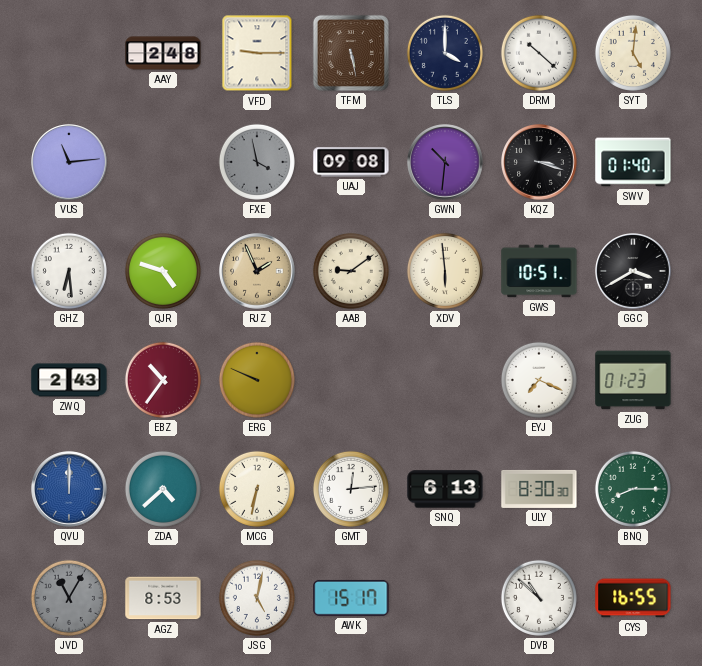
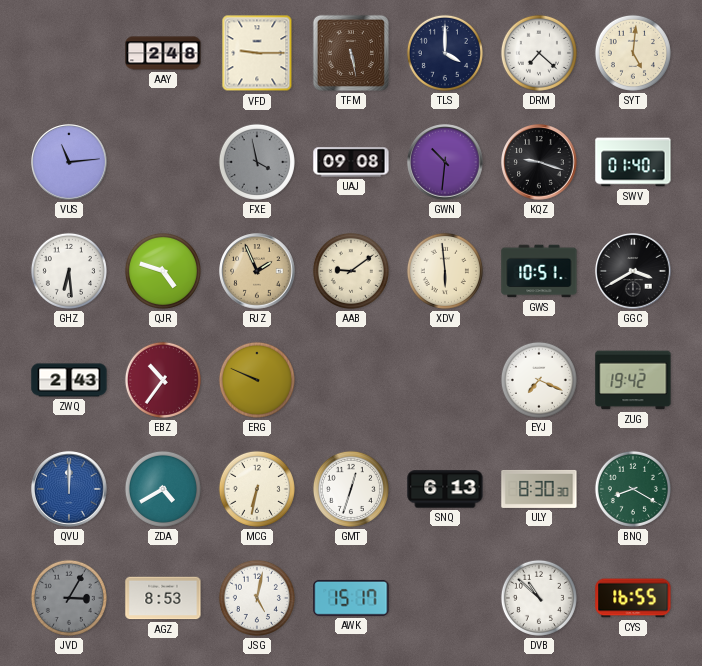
DRM: 10:22 -> 7:22 (539, 53)
KQZ: 3:18 -> 9:18 (539, 162)
ZUG: 01:23 -> 19:42 (633, 380)
ZDA: 4:38 -> 4:40 (163, 489)
GMT: 12:14 -> 12:33 (351, 489)
BNQ: 8:15 -> 8:20 (633, 489)
JVD: 11:05 -> 3:05 (69, 598)
